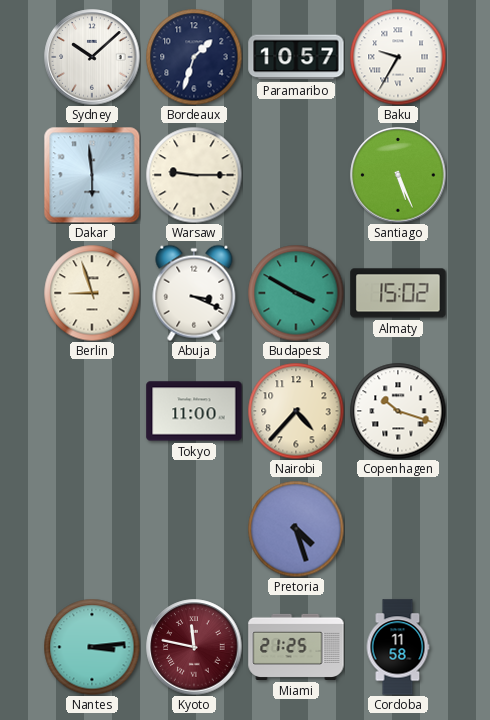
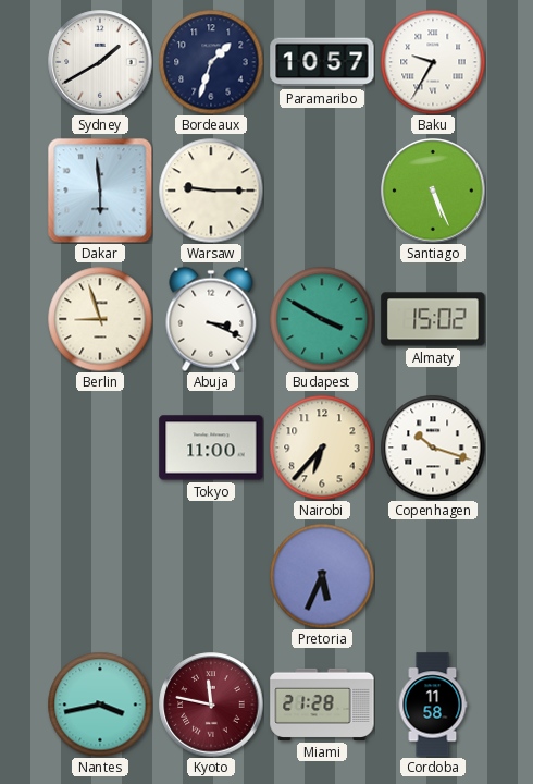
Sydney: 10:08 -> 1:40 (100, 62)
Nairobi: 4:37 -> 6:37 (322, 448)
Pretoria: 4:27 -> 5:34 (322, 576)
Nantes: 3:14 -> 3:43 (100, 705)
Miami: 21:25 -> 21:28 (322, 705)
